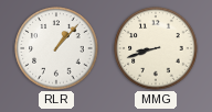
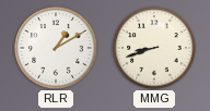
RLR: 1:07 -> 1:10 (56, 48)
